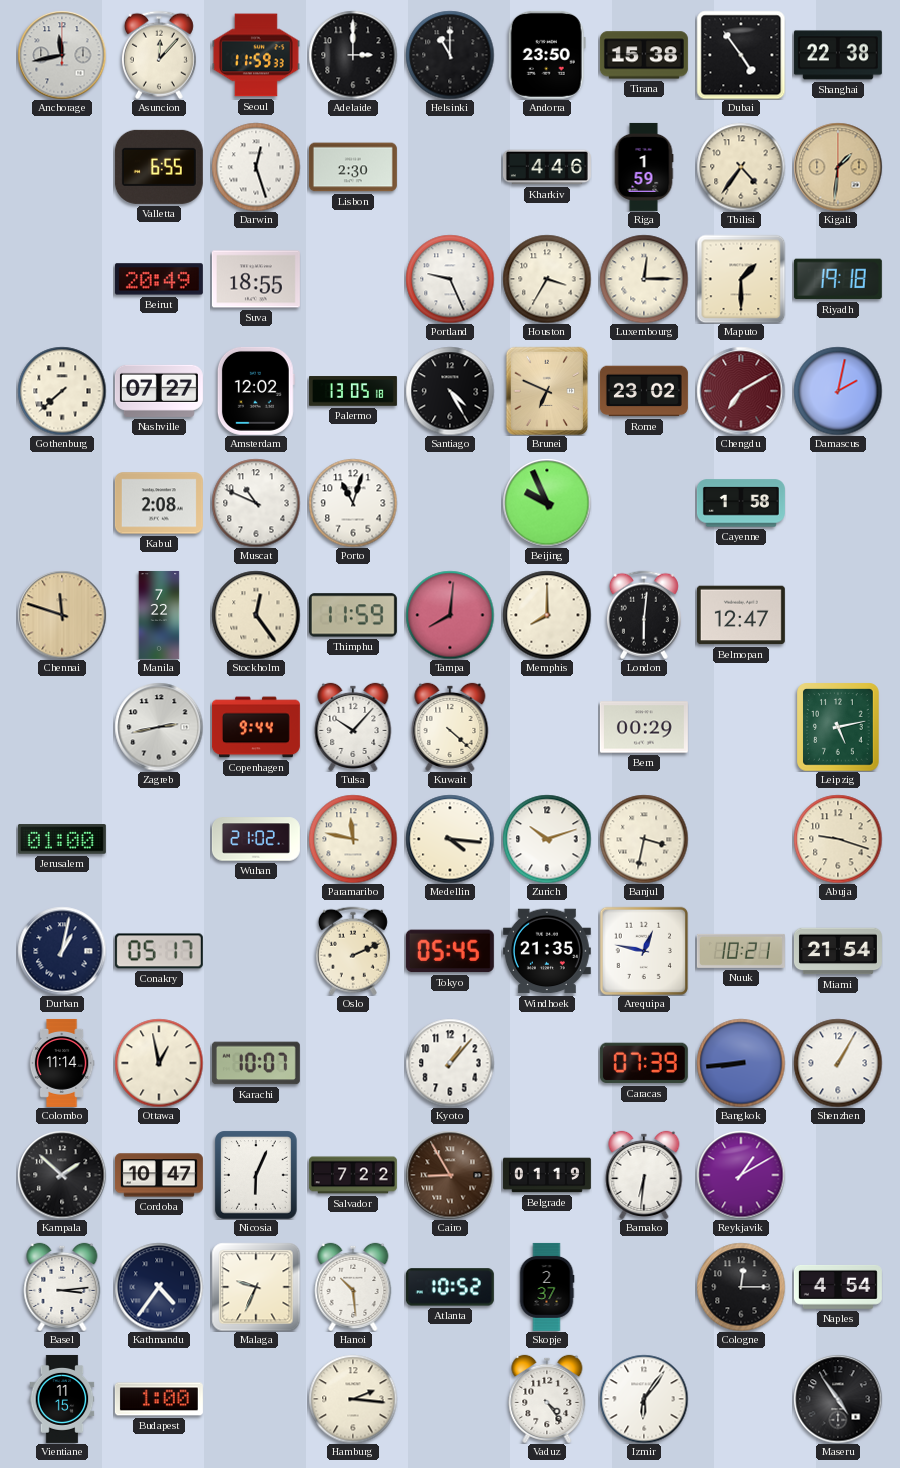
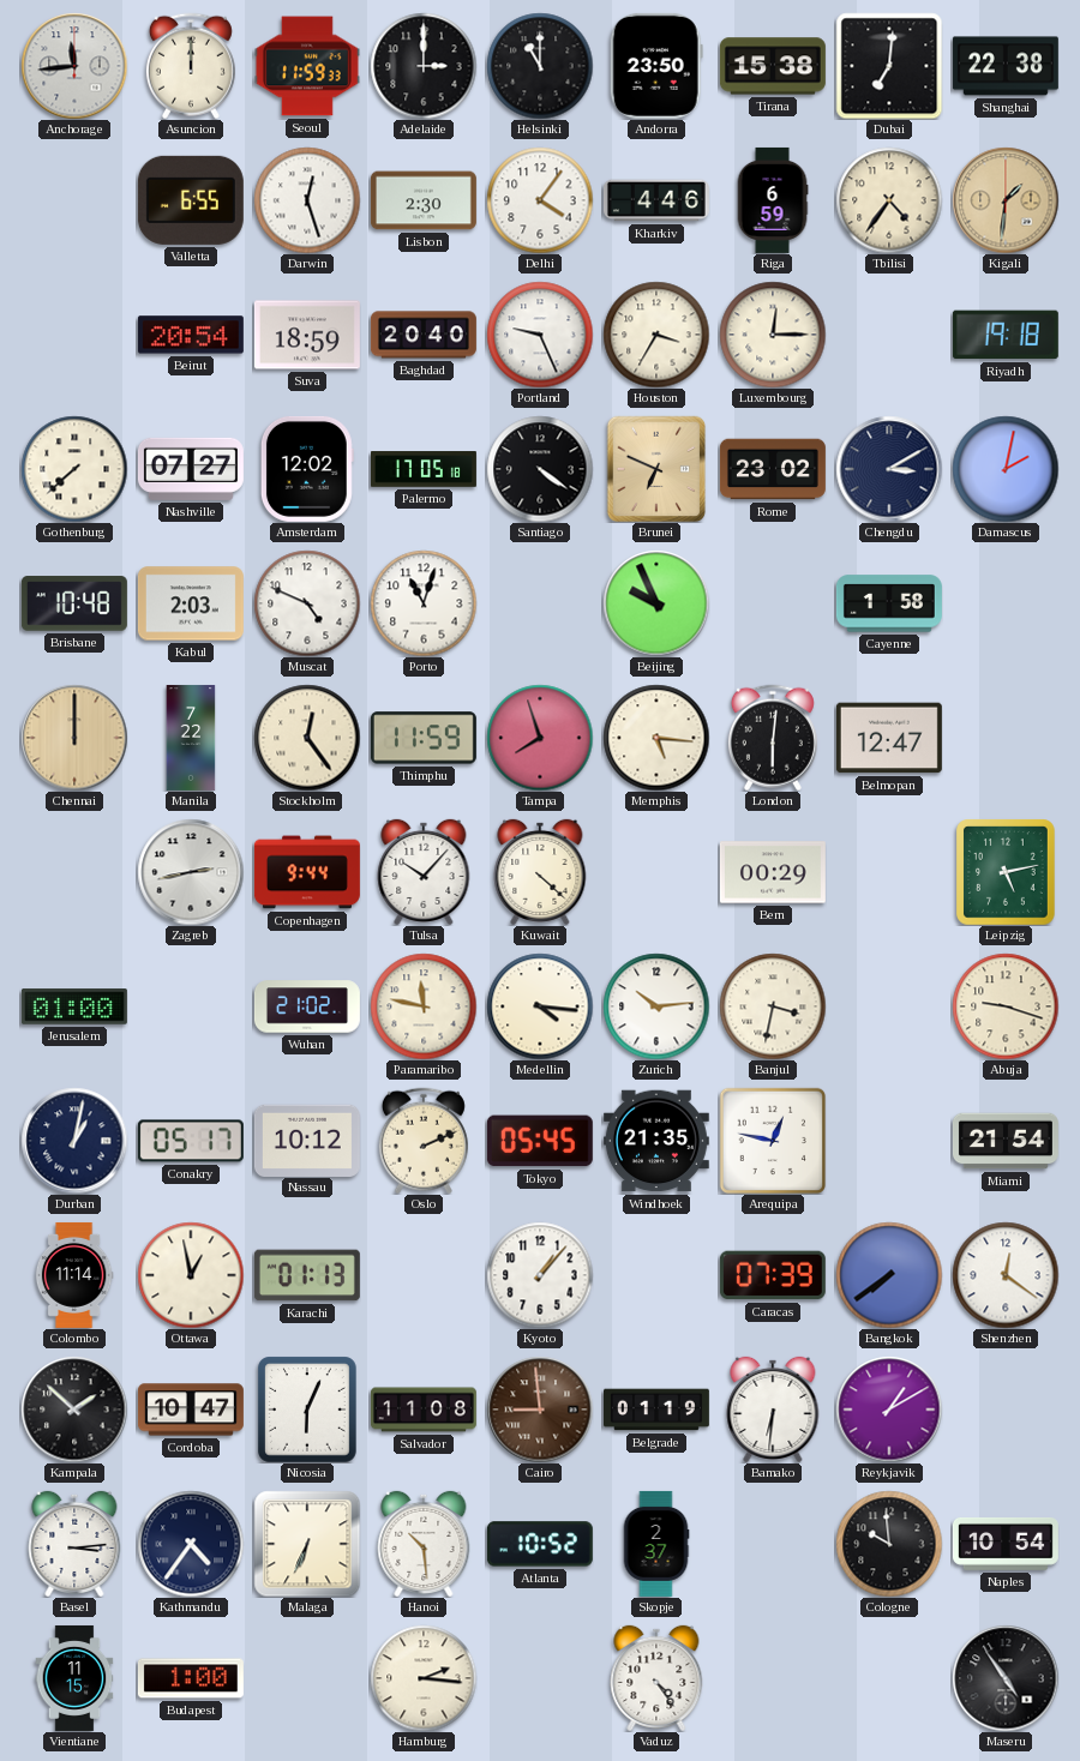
Anchorage: 11:43 -> 11:44 (74, 66)
Asuncion: 12:07 -> 12:00 (191, 66)
Dubai: 4:54 -> 7:01 (889, 66)
Delhi: none -> 4:06 (540, 200)
Riga: 1:59 -> 6:59 (773, 200)
Beirut: 20:49 -> 20:54 (191, 335)
Suva: 18:55 -> 18:59 (307, 335)
Baghdad: none -> 20:40 (424, 335)
Maputo: 1:30 -> none (741, 279)
Palermo: 13:05 -> 17:05 (424, 469)
Santiago: 4:25 -> 4:21 (540, 469)
Chengdu: 7:10 -> 3:10 (889, 469)
Chengdu dial: burgundy -> navy (889, 469)
Brisbane: none -> 10:48 (74, 603)
Kabul: 2:08 -> 2:03 (191, 603)
Muscat: 10:49 -> 4:49 (307, 603)
Chennai: 11:48 -> 12:00 (74, 738)
Tampa: 8:01 -> 7:57 (540, 738)
Memphis: 8:00 -> 5:16 (656, 738)
Zurich: 10:12 -> 10:14 (656, 1006)
Nassau: none -> 10:12 (307, 1140)
Nuuk: 10:21 -> none (741, 951)
Karachi: 10:07 -> 01:13 (307, 1275)
Bangkok: 8:44 -> 7:39 (889, 1275)
Shenzhen: 1:05 -> 12:21 (1006, 1275)
Salvador: 7:22 -> 11:08 (424, 1410)
Cairo: 8:55 -> 8:59 (540, 1410)
Malaga: 9:34 -> 6:34 (307, 1544)
Cologne: 12:15 -> 9:59 (889, 1544)
Naples: 4:54 -> 10:54 (1006, 1544)
Izmir: 6:06 -> none (644, 1399)
